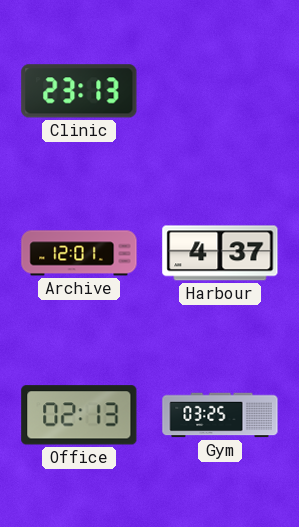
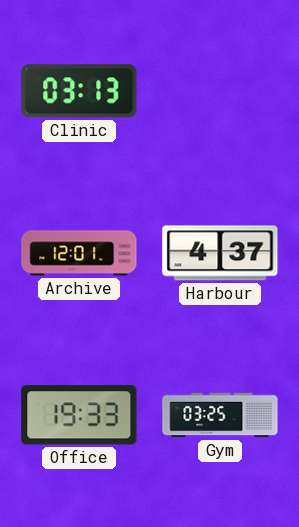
Clinic: 23:13 -> 03:13 (79, 91)
Office: 02:13 -> 19:33 (79, 415)
